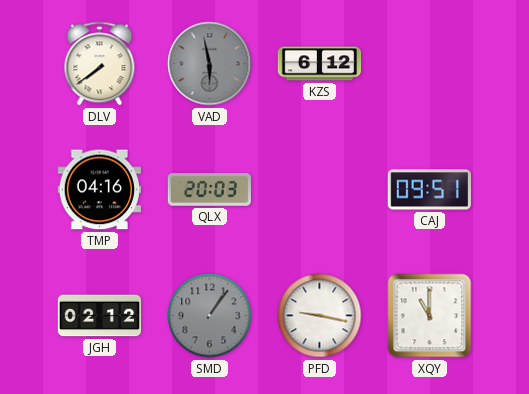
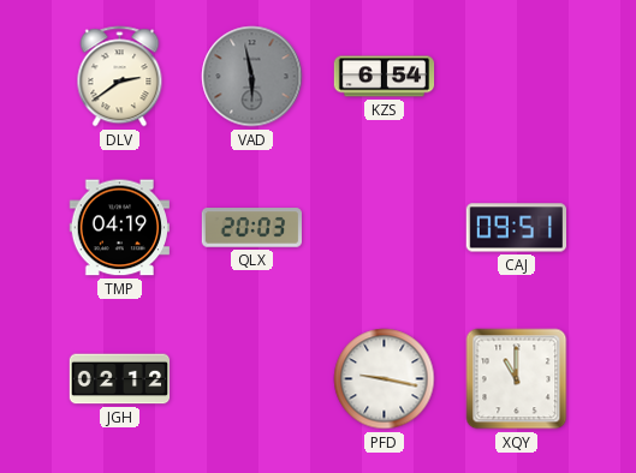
DLV: 7:39 -> 2:39 (120, 77)
KZS: 6:12 -> 6:54 (385, 77)
TMP: 04:16 -> 04:19 (119, 228)
SMD: 1:06 -> none (210, 316)
